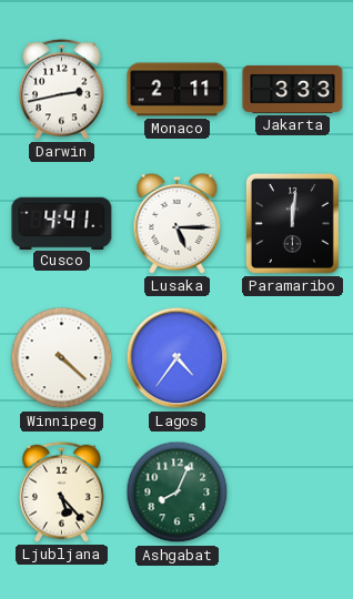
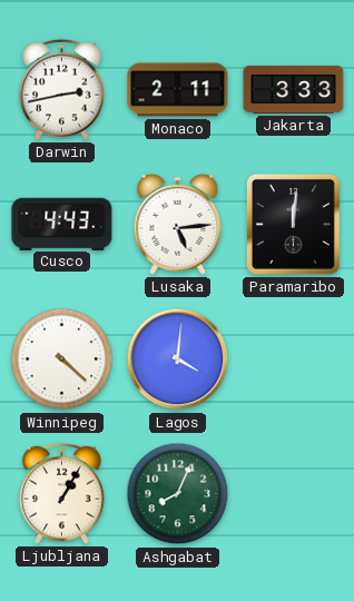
Cusco: 4:41 -> 4:43 (62, 224)
Lusaka: 5:15 -> 5:14 (178, 224)
Lagos: 4:36 -> 4:01 (178, 359)
Ljubljana: 5:23 -> 1:05 (62, 493)
